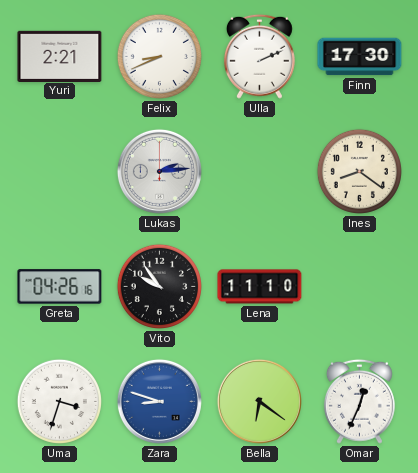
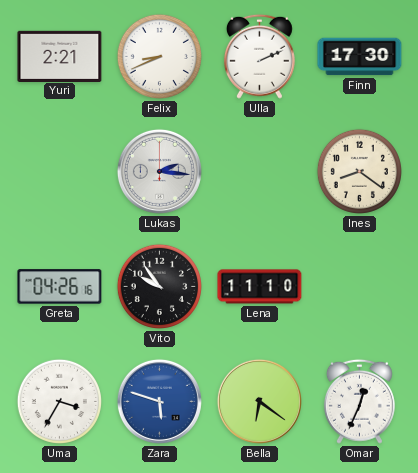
Lukas: 2:14 -> 2:16 (159, 171)
Uma: 3:33 -> 3:35 (59, 401)
Zara: 8:48 -> 5:48 (159, 401)
